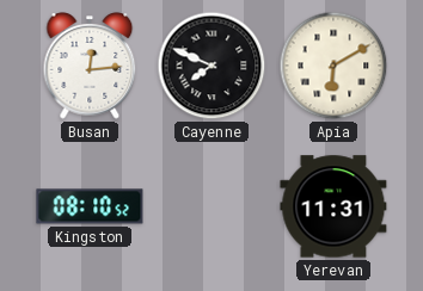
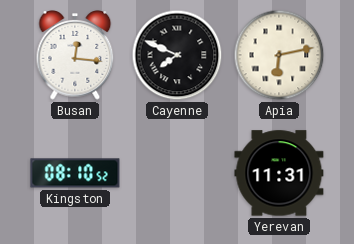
Busan: 12:14 -> 12:16 (75, 55)
Apia: 6:10 -> 6:13 (279, 55)
